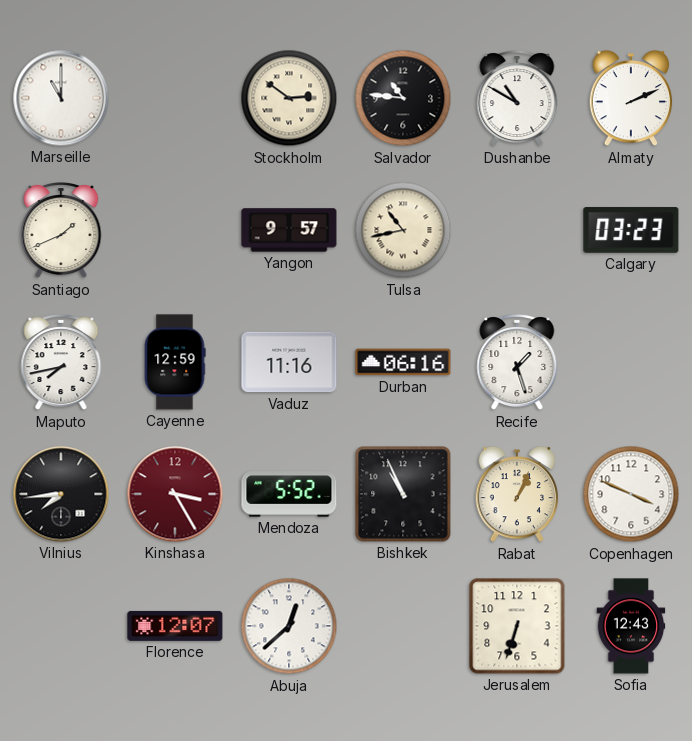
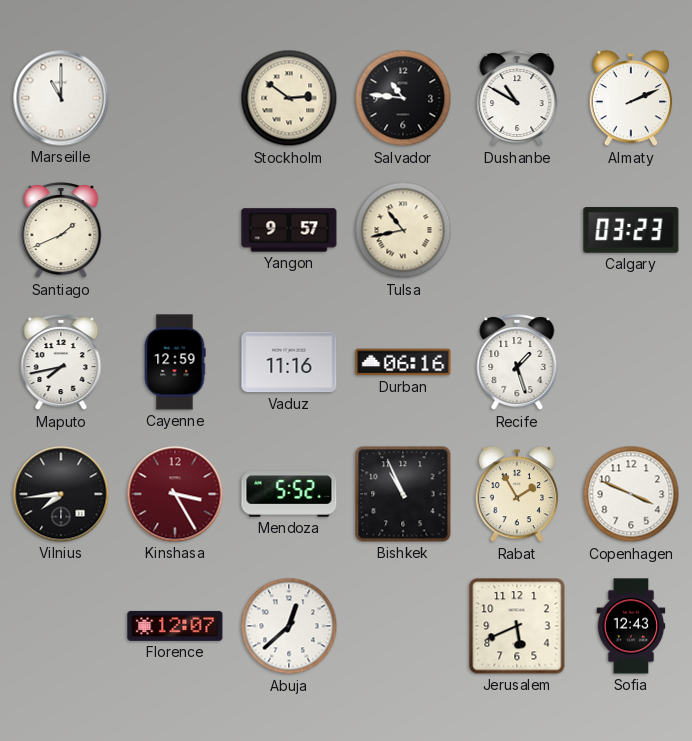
Rabat: 1:04 -> 1:55 (517, 494)
Jerusalem: 6:33 -> 5:41 (517, 626)
